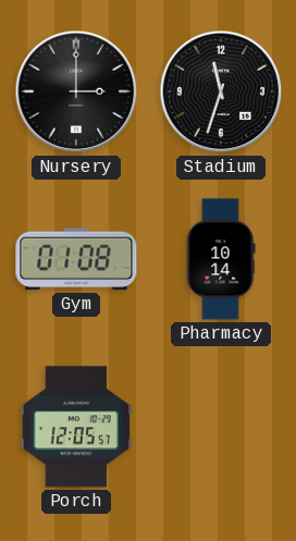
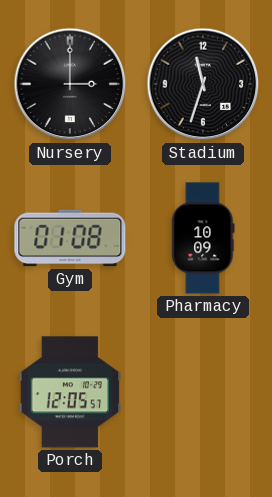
Pharmacy: 10:14 -> 10:09 (203, 238)
